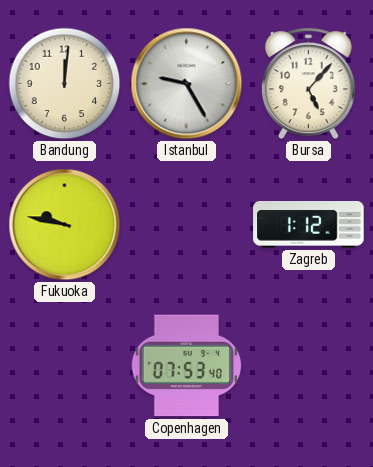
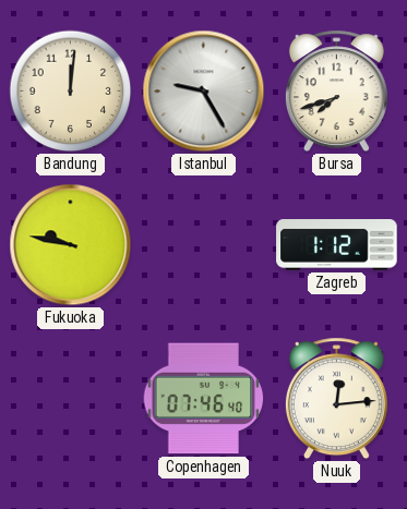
Bursa: 5:07 -> 7:42 (336, 92)
Copenhagen: 07:53 -> 07:46 (204, 399)
Nuuk: none -> 12:14 (336, 399)
